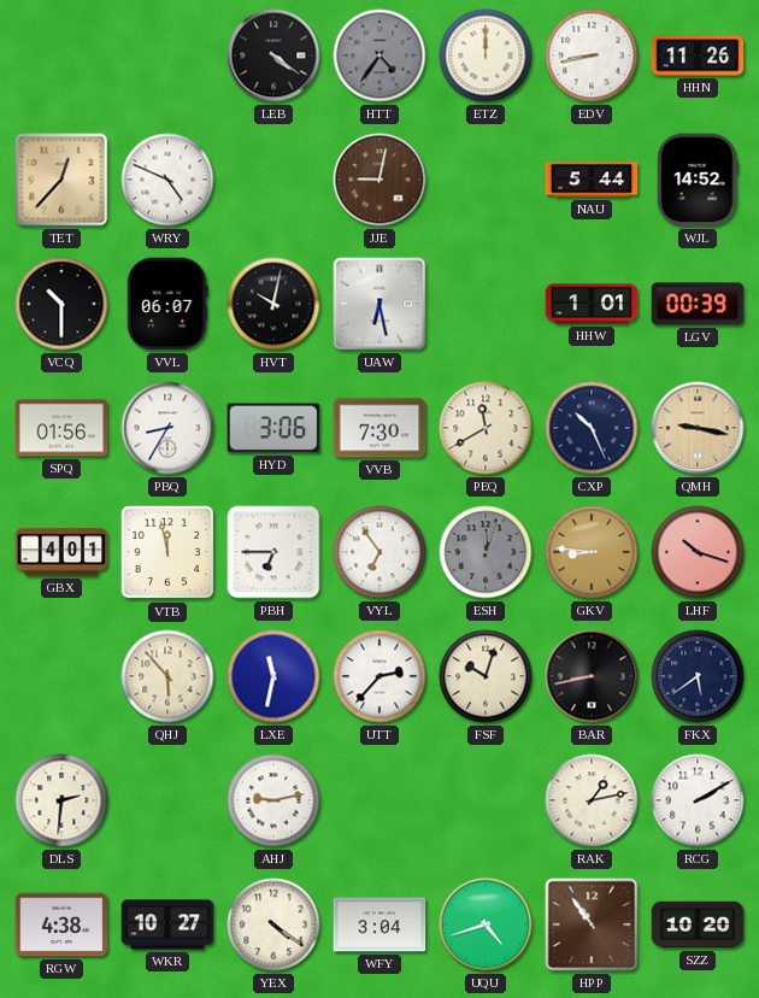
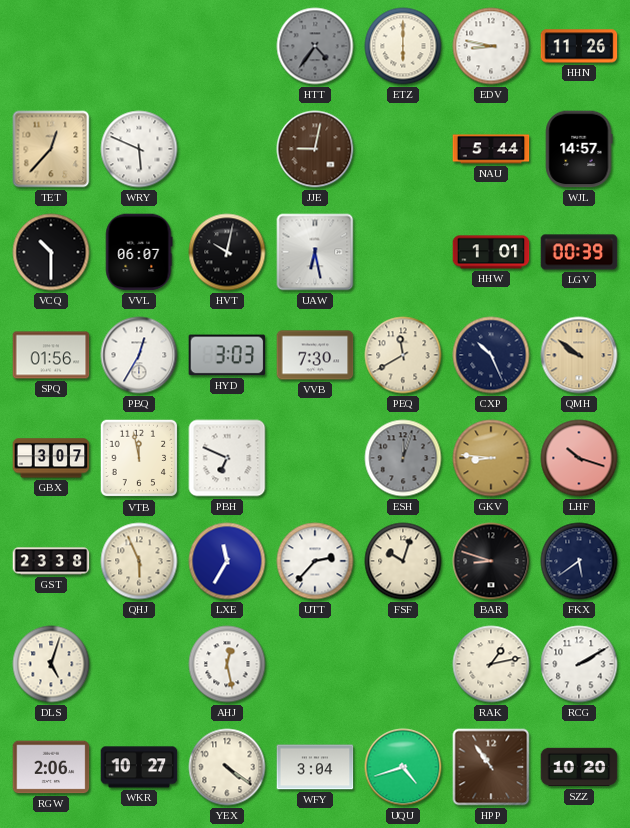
LEB: 4:21 -> none (273, 55)
ETZ: 12:00 -> 6:00 (403, 46)
EDV: 8:43 -> 8:47 (491, 46)
WRY: 4:49 -> 5:49 (139, 149)
WJL: 14:52 -> 14:57 (579, 149)
PBQ: 8:35 -> 12:35 (139, 355)
HYD: 3:06 -> 3:03 (227, 355)
QMH: 9:17 -> 9:51 (579, 355)
GBX: 4:01 -> 3:07 (51, 458)
PBH: 6:45 -> 6:49 (227, 458)
VYL: 6:54 -> none (379, 552)
GST: none -> 23:38 (51, 561)
QHJ: 5:53 -> 5:56 (139, 561)
LXE: 11:32 -> 11:35 (227, 561)
BAR: 8:43 -> 8:48 (491, 561)
DLS: 2:31 -> 5:03 (51, 664)
AHJ: 9:13 -> 12:28 (227, 664)
RGW: 4:38 -> 2:06 (51, 767)
